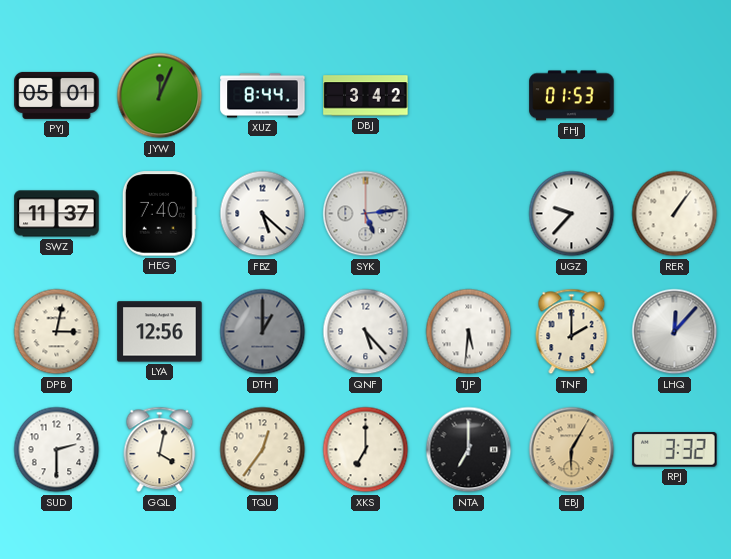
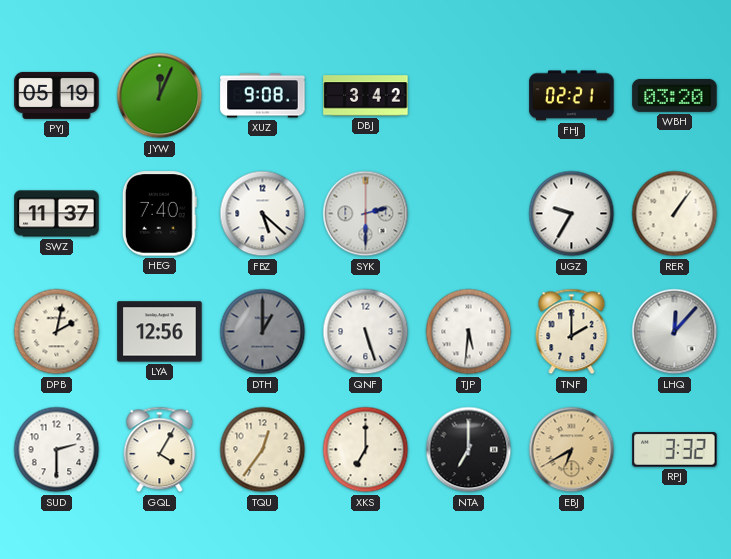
PYJ: 05:01 -> 05:19 (57, 95)
XUZ: 8:44 -> 9:08 (263, 96)
FHJ: 01:53 -> 02:21 (572, 96)
WBH: none -> 03:20 (675, 95)
SYK: 5:14 -> 2:30 (366, 214)
UGZ: 9:37 -> 9:35 (572, 214)
DPB: 3:02 -> 2:02 (57, 332)
QNF: 5:23 -> 5:27 (366, 332)
GQL: 4:02 -> 4:05 (160, 450)
EBJ: 6:05 -> 6:40 (572, 450)
